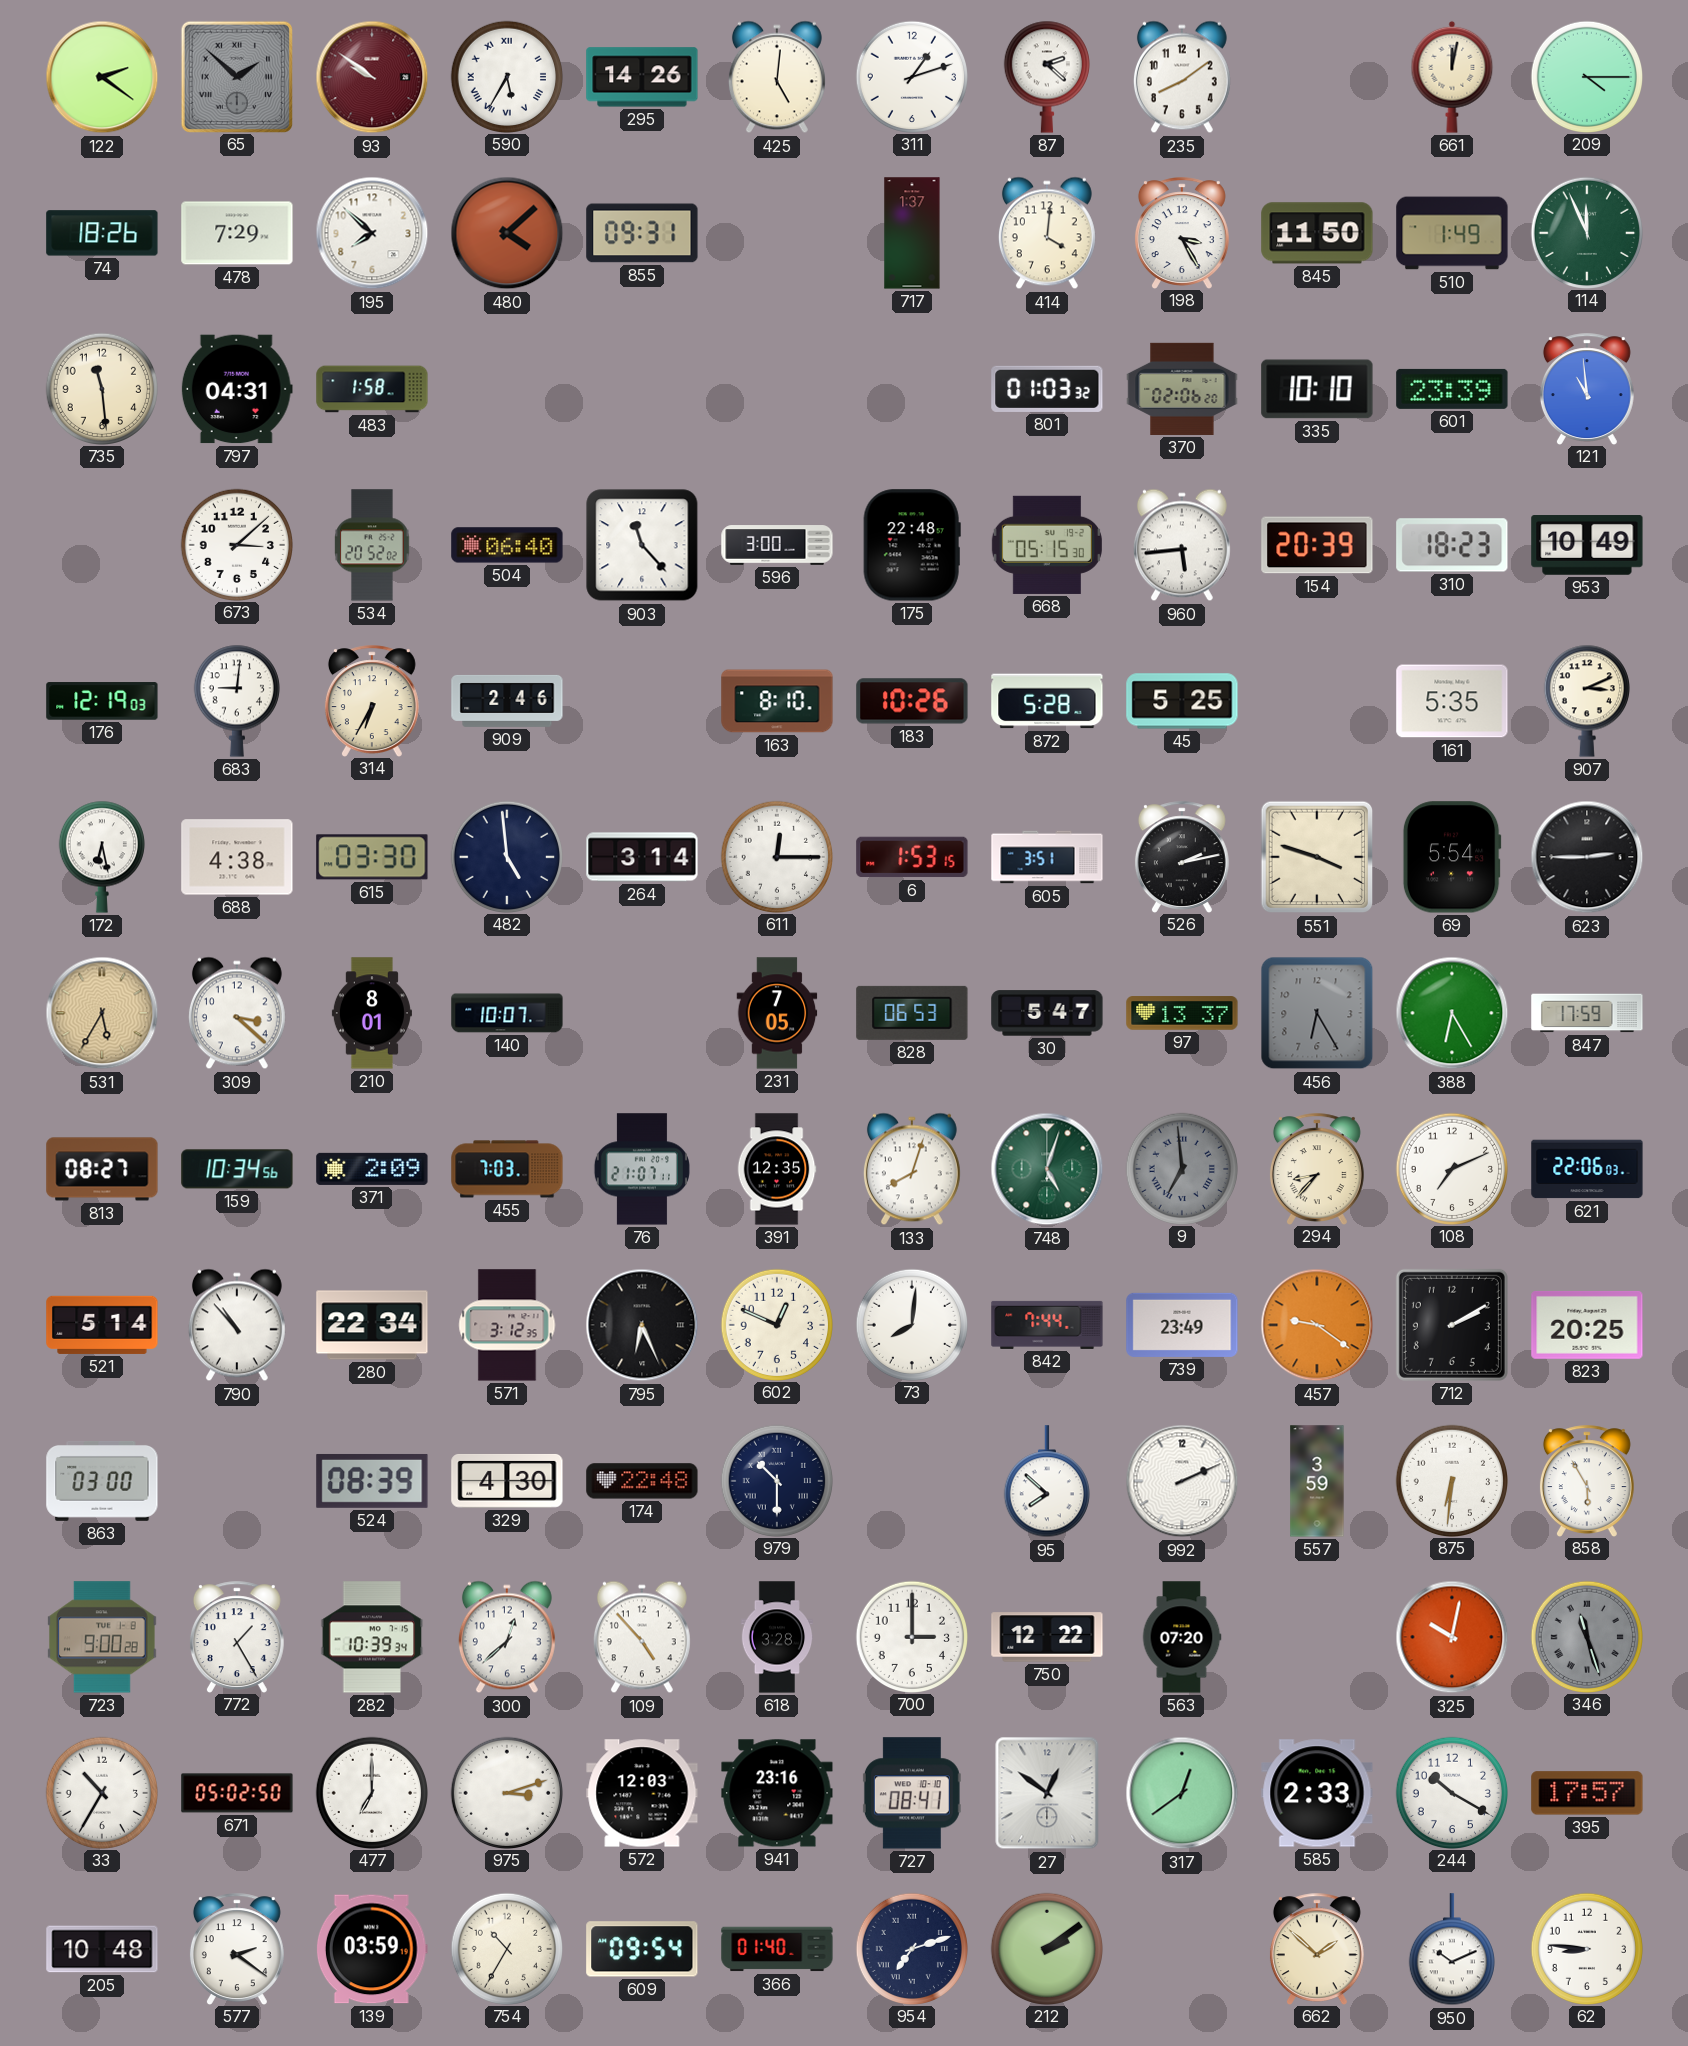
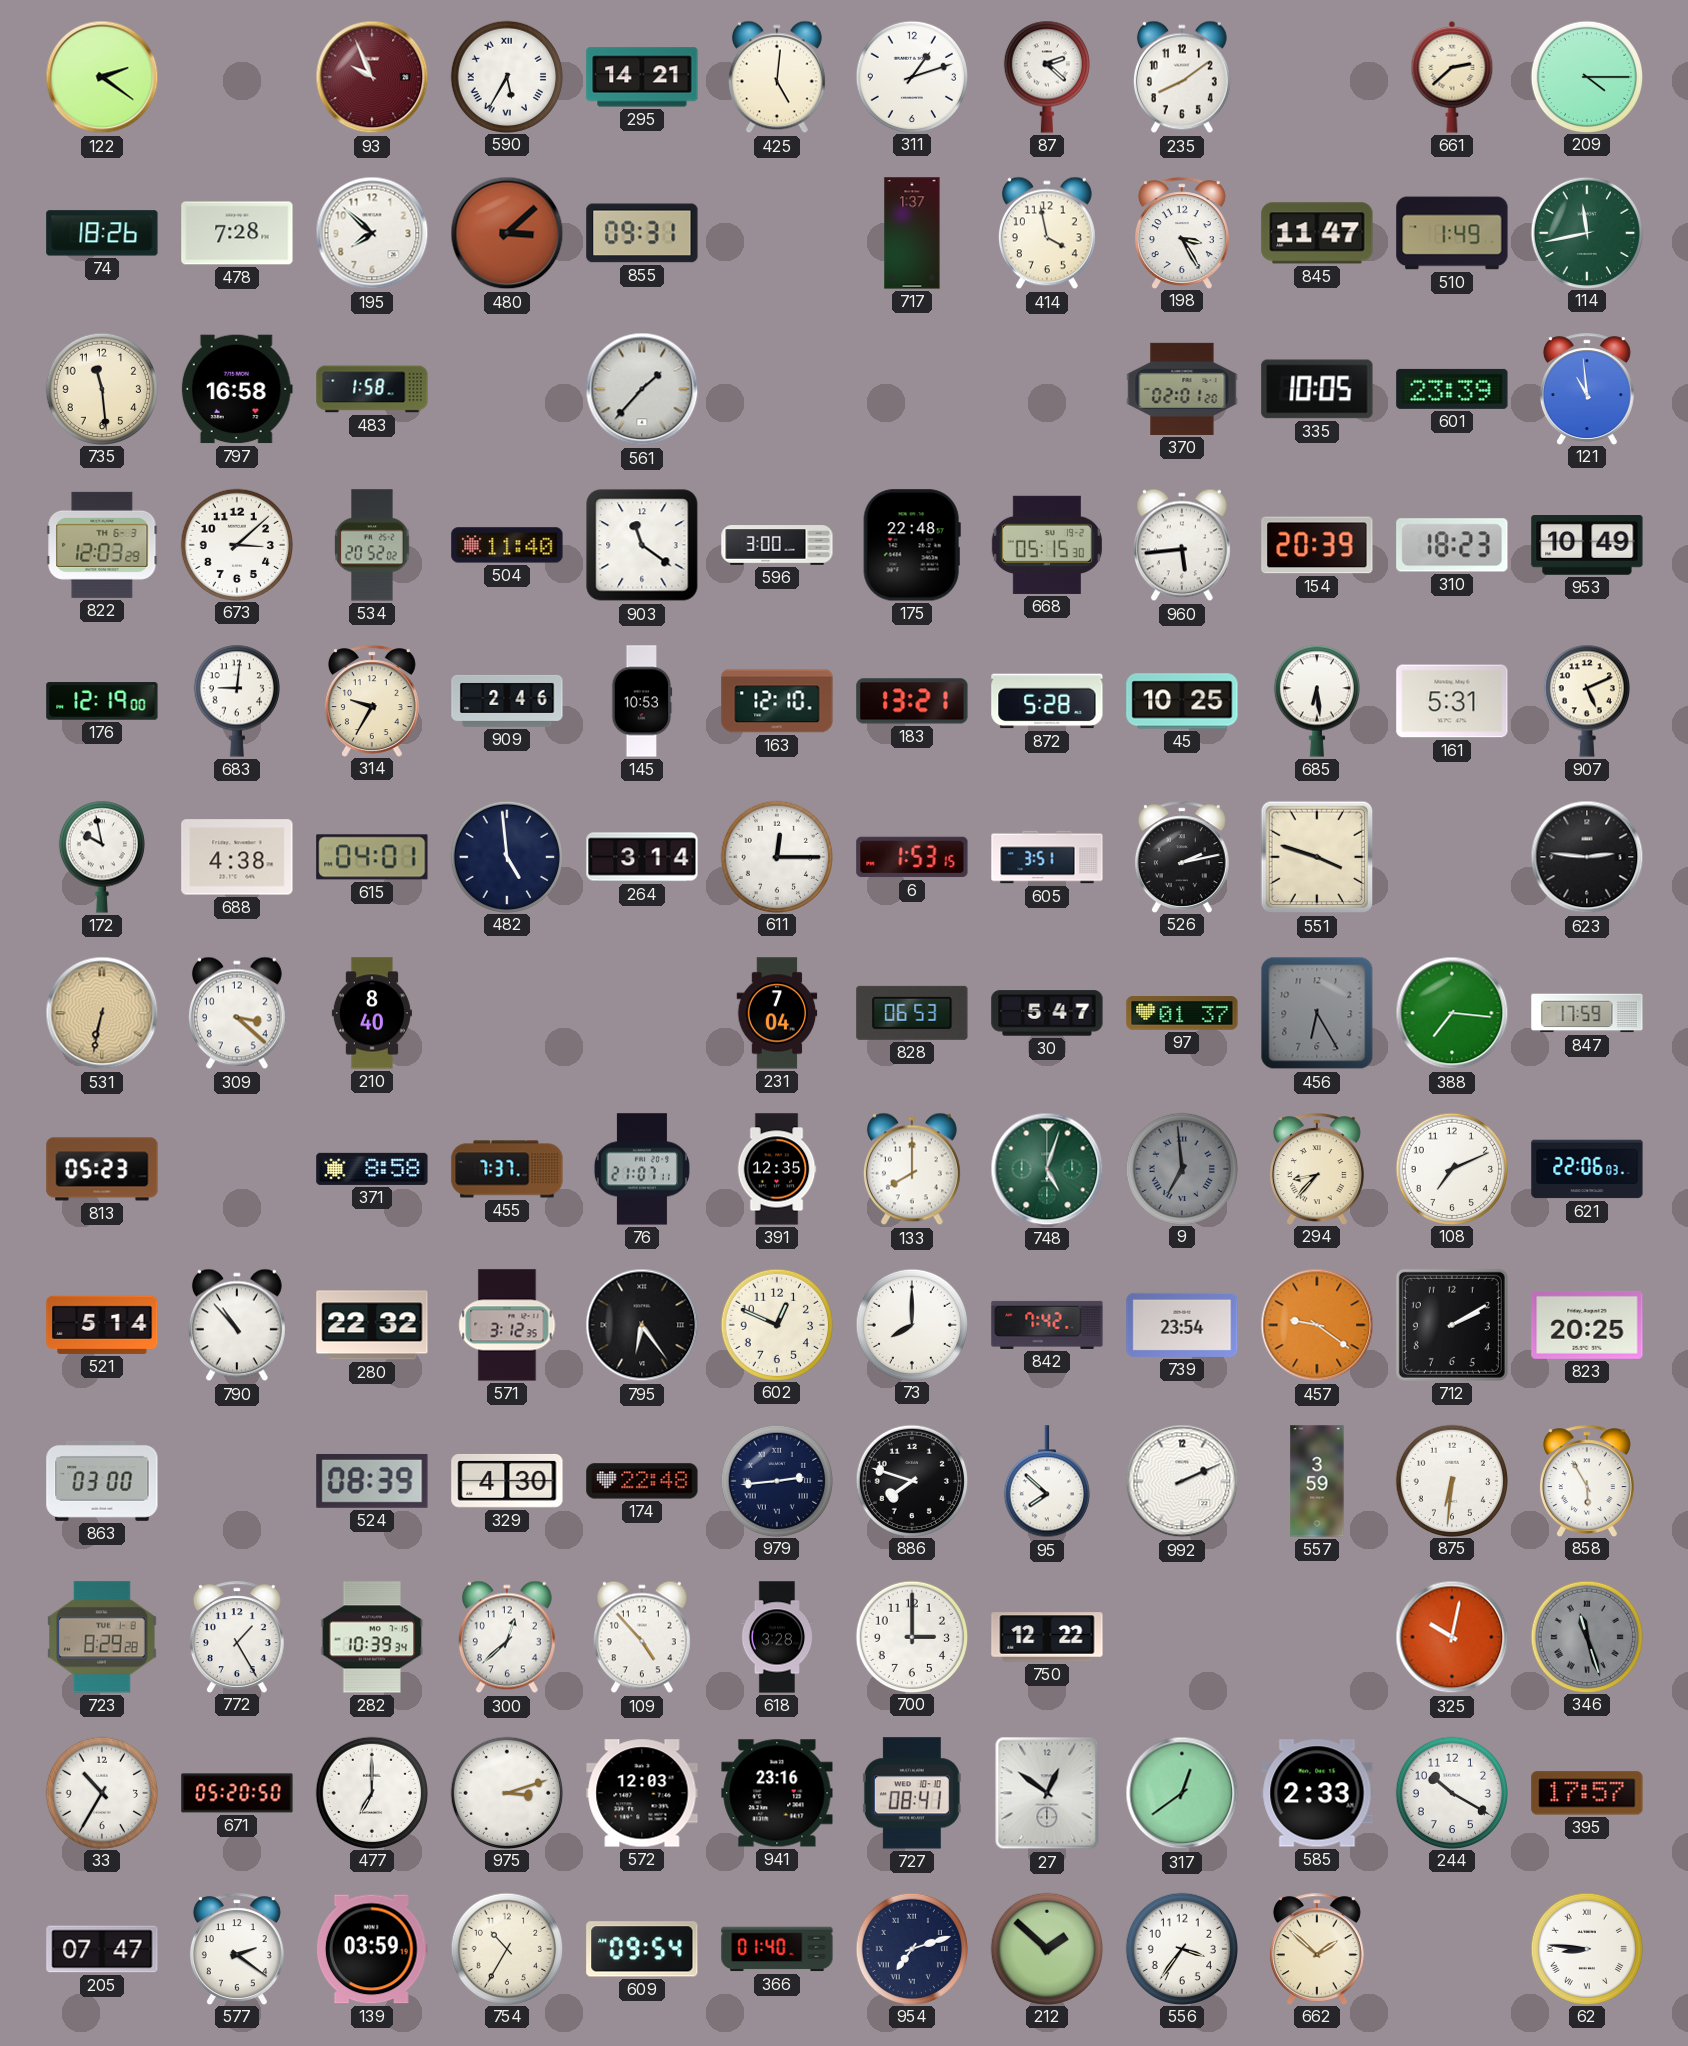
65: 1:52 -> none (236, 76)
93: 9:51 -> 9:56 (372, 77)
295: 14:26 -> 14:21 (642, 77)
661: 12:02 -> 2:38 (1452, 77)
478: 7:29 -> 7:28 (237, 233)
480: 4:08 -> 3:08 (507, 233)
414: 4:01 -> 3:58 (1047, 233)
845: 11:50 -> 11:47 (1317, 233)
114: 11:56 -> 11:43 (1586, 232)
797: 04:31 -> 16:58 (237, 389)
561: none -> 1:37 (642, 389)
801: 01:03 -> none (1047, 389)
370: 02:06 -> 02:01 (1182, 389)
335: 10:10 -> 10:05 (1317, 389)
822: none -> 12:03 (102, 545)
504: 06:40 -> 11:40 (507, 545)
903: 11:23 -> 11:21 (642, 545)
176: 12:19:03 -> 12:19:00 (102, 701)
314: 6:35 -> 9:35 (372, 701)
145: none -> 10:53 (642, 701)
163: 8:10 -> 12:10 (777, 701)
183: 10:26 -> 13:21 (912, 701)
45: 5:25 -> 10:25 (1182, 701)
685: none -> 6:29 (1317, 701)
161: 5:35 -> 5:31 (1452, 701)
907: 3:11 -> 5:11 (1587, 701)
172: 6:28 -> 9:58 (102, 857)
615: 03:30 -> 04:01 (372, 857)
69: 5:54 -> none (1452, 857)
623: 2:45 -> 2:46 (1587, 857)
531: 5:35 -> 6:32 (102, 1013)
210: 8:01 -> 8:40 (372, 1013)
140: 10:07 -> none (507, 1013)
231: 7:05 -> 7:04 (777, 1013)
97: 13:37 -> 01:37 (1182, 1013)
388: 6:25 -> 7:16 (1452, 1013)
813: 08:27 -> 05:23 (102, 1169)
159: 10:34 -> none (237, 1169)
371: 2:09 -> 8:58 (372, 1169)
455: 7:03 -> 7:37 (507, 1169)
133: 8:03 -> 8:00 (912, 1169)
280: 22:34 -> 22:32 (372, 1325)
795: 6:26 -> 6:24 (642, 1325)
73: 8:01 -> 8:00 (911, 1324)
842: 7:44 -> 7:42 (1047, 1325)
739: 23:49 -> 23:54 (1182, 1325)
979: 10:30 -> 2:44 (776, 1480)
886: none -> 7:48 (911, 1480)
723: 9:00 -> 8:29 (102, 1637)
563: 07:20 -> none (1182, 1637)
671: 05:02 -> 05:20 (237, 1793)
205: 10:48 -> 07:47 (102, 1949)
212: 2:09 -> 1:52 (1046, 1948)
556: none -> 3:36 (1181, 1948)
950: 10:11 -> none (1452, 1950)
62 numerals: Arabic -> Roman (1586, 1948)
